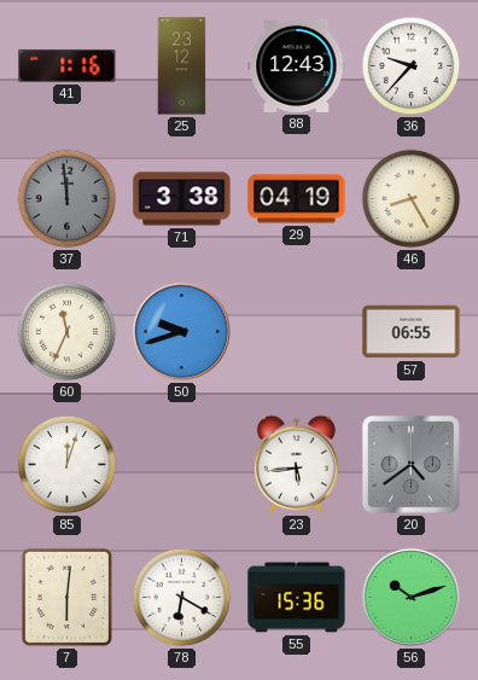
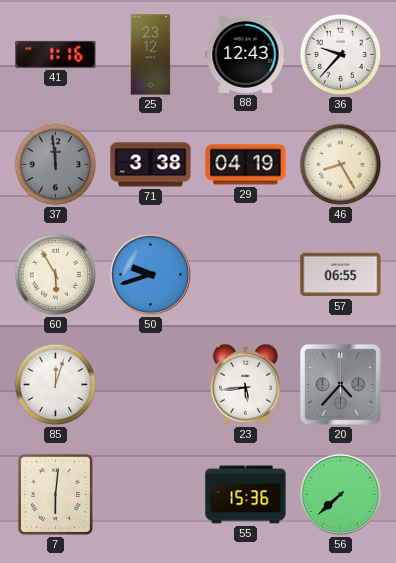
60: 11:34 -> 5:55 (56, 275)
20: 4:39 -> 4:37 (340, 384)
78: 6:20 -> none (182, 598)
56: 10:12 -> 7:38 (340, 494)
